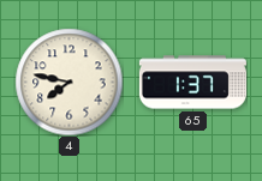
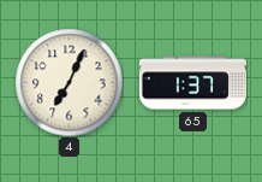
4: 7:47 -> 7:04 (69, 82)
